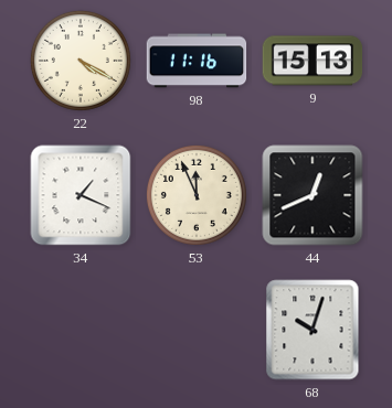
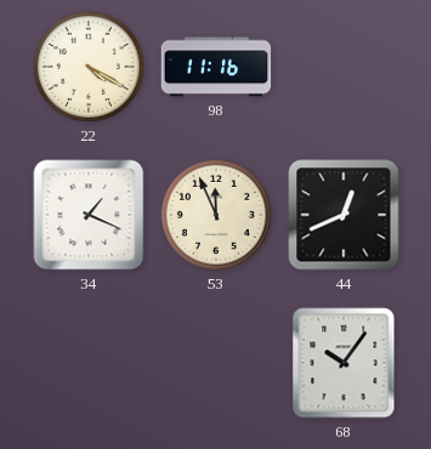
9: 15:13 -> none (312, 61)
68: 10:03 -> 10:06 (344, 363)
